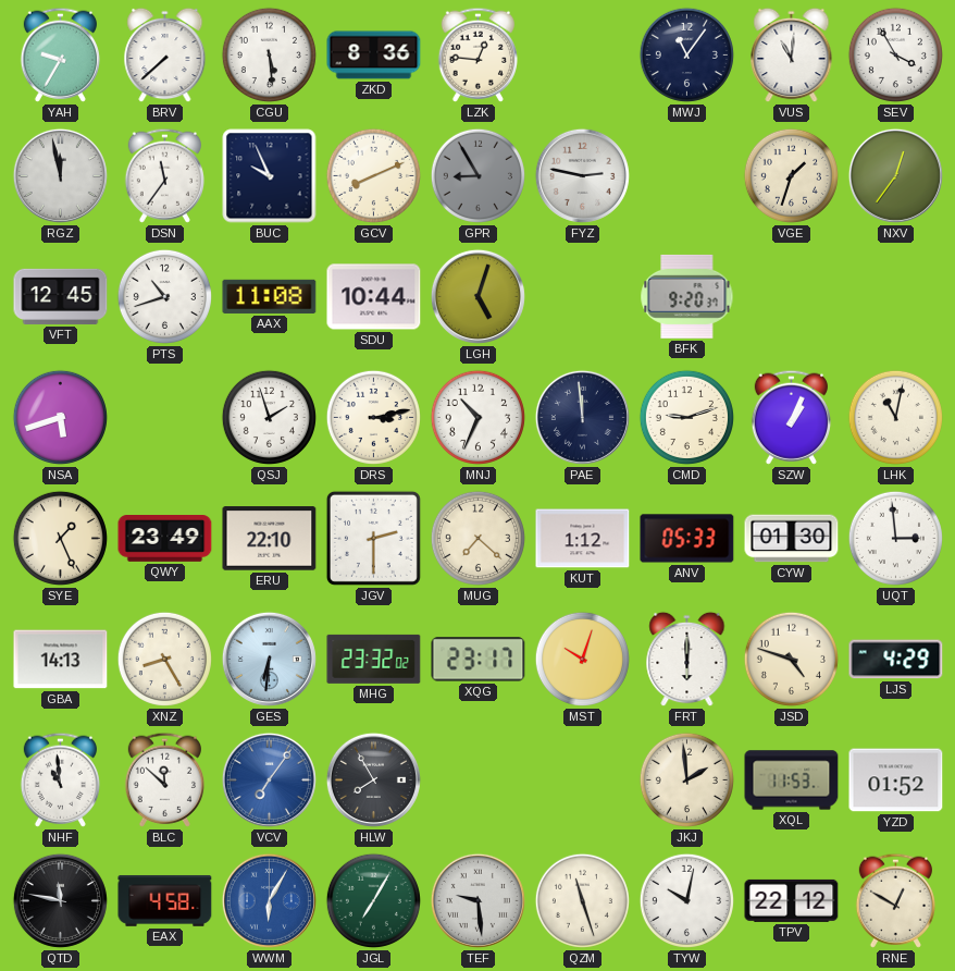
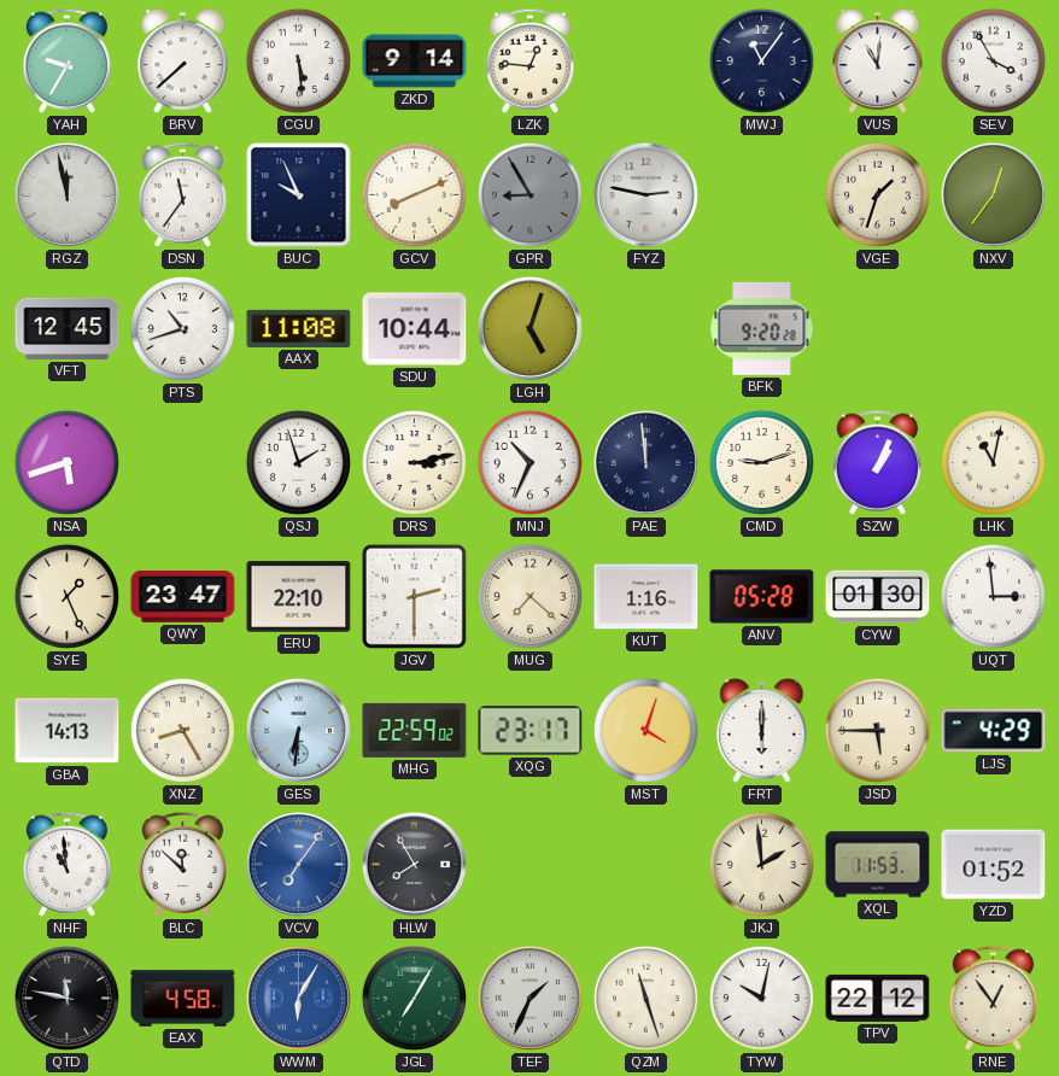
ZKD: 8:36 -> 9:14 (415, 62)
BFK: 9:20:37 -> 9:20:28 (762, 328)
QWY: 23:49 -> 23:47 (183, 597)
KUT: 1:12 -> 1:16 (646, 597)
ANV: 05:33 -> 05:28 (762, 597)
MHG: 23:32 -> 22:59 (415, 730)
MST: 10:03 -> 4:03 (645, 730)
JSD: 4:48 -> 5:45 (877, 730)
TEF: 9:29 -> 1:34 (529, 998)
RNE: 12:50 -> 12:54 (993, 998)
